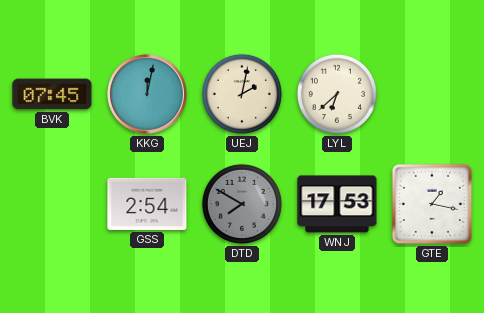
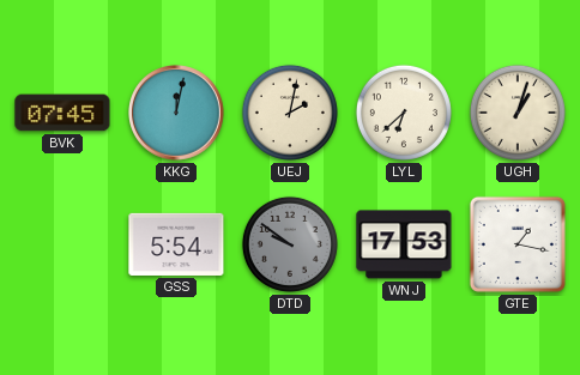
UGH: none -> 1:03 (518, 113)
GSS: 2:54 -> 5:54 (176, 244)
DTD: 7:50 -> 9:51 (290, 244)
